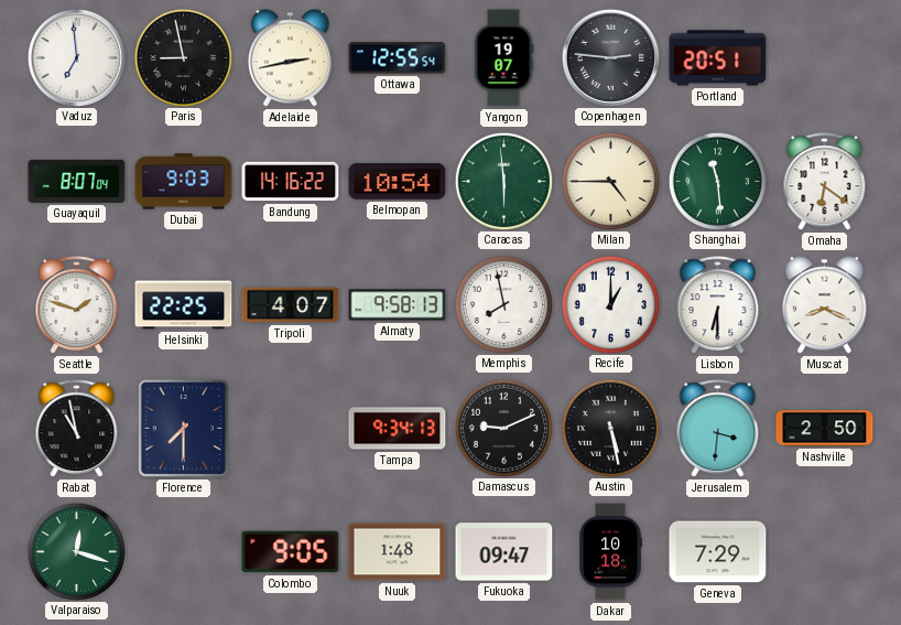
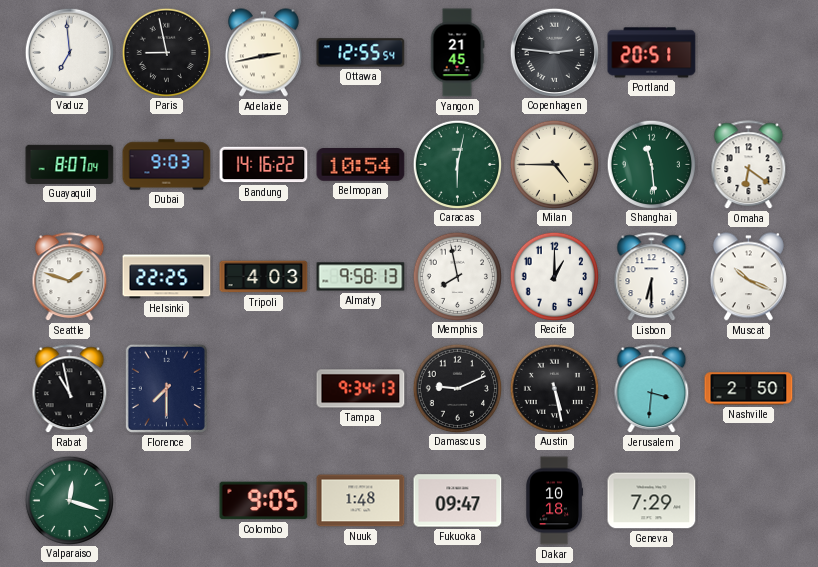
Yangon: 19:07 -> 21:45 (457, 53)
Caracas: 5:59 -> 6:02 (457, 164)
Tripoli: 4:07 -> 4:03 (264, 277)
Muscat: 8:19 -> 10:19 (748, 277)
